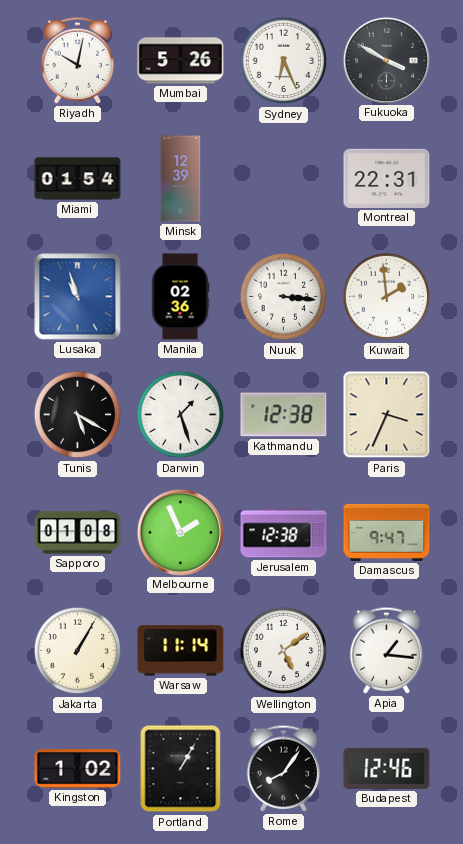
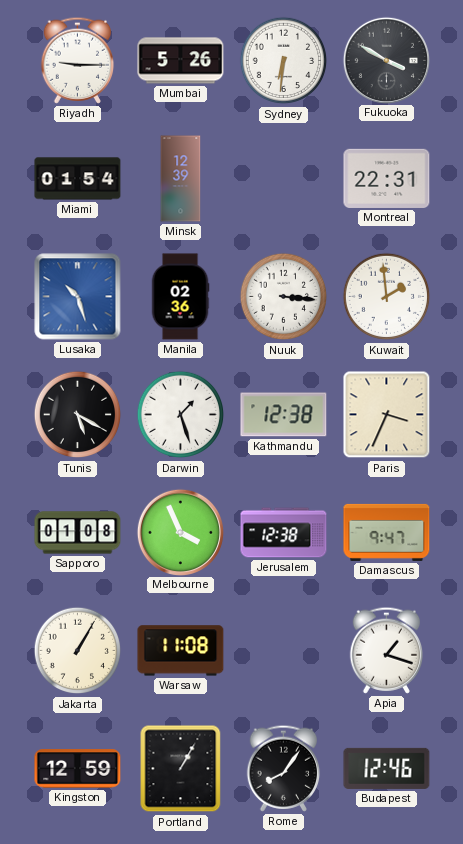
Riyadh: 10:02 -> 9:15 (78, 60)
Sydney: 6:26 -> 6:31 (284, 61)
Lusaka: 10:57 -> 10:27 (78, 297)
Melbourne: 1:56 -> 3:56 (180, 532)
Warsaw: 11:14 -> 11:08 (181, 651)
Wellington: 5:09 -> none (284, 651)
Apia: 1:16 -> 1:18 (387, 650)
Kingston: 1:02 -> 12:59 (78, 769)
